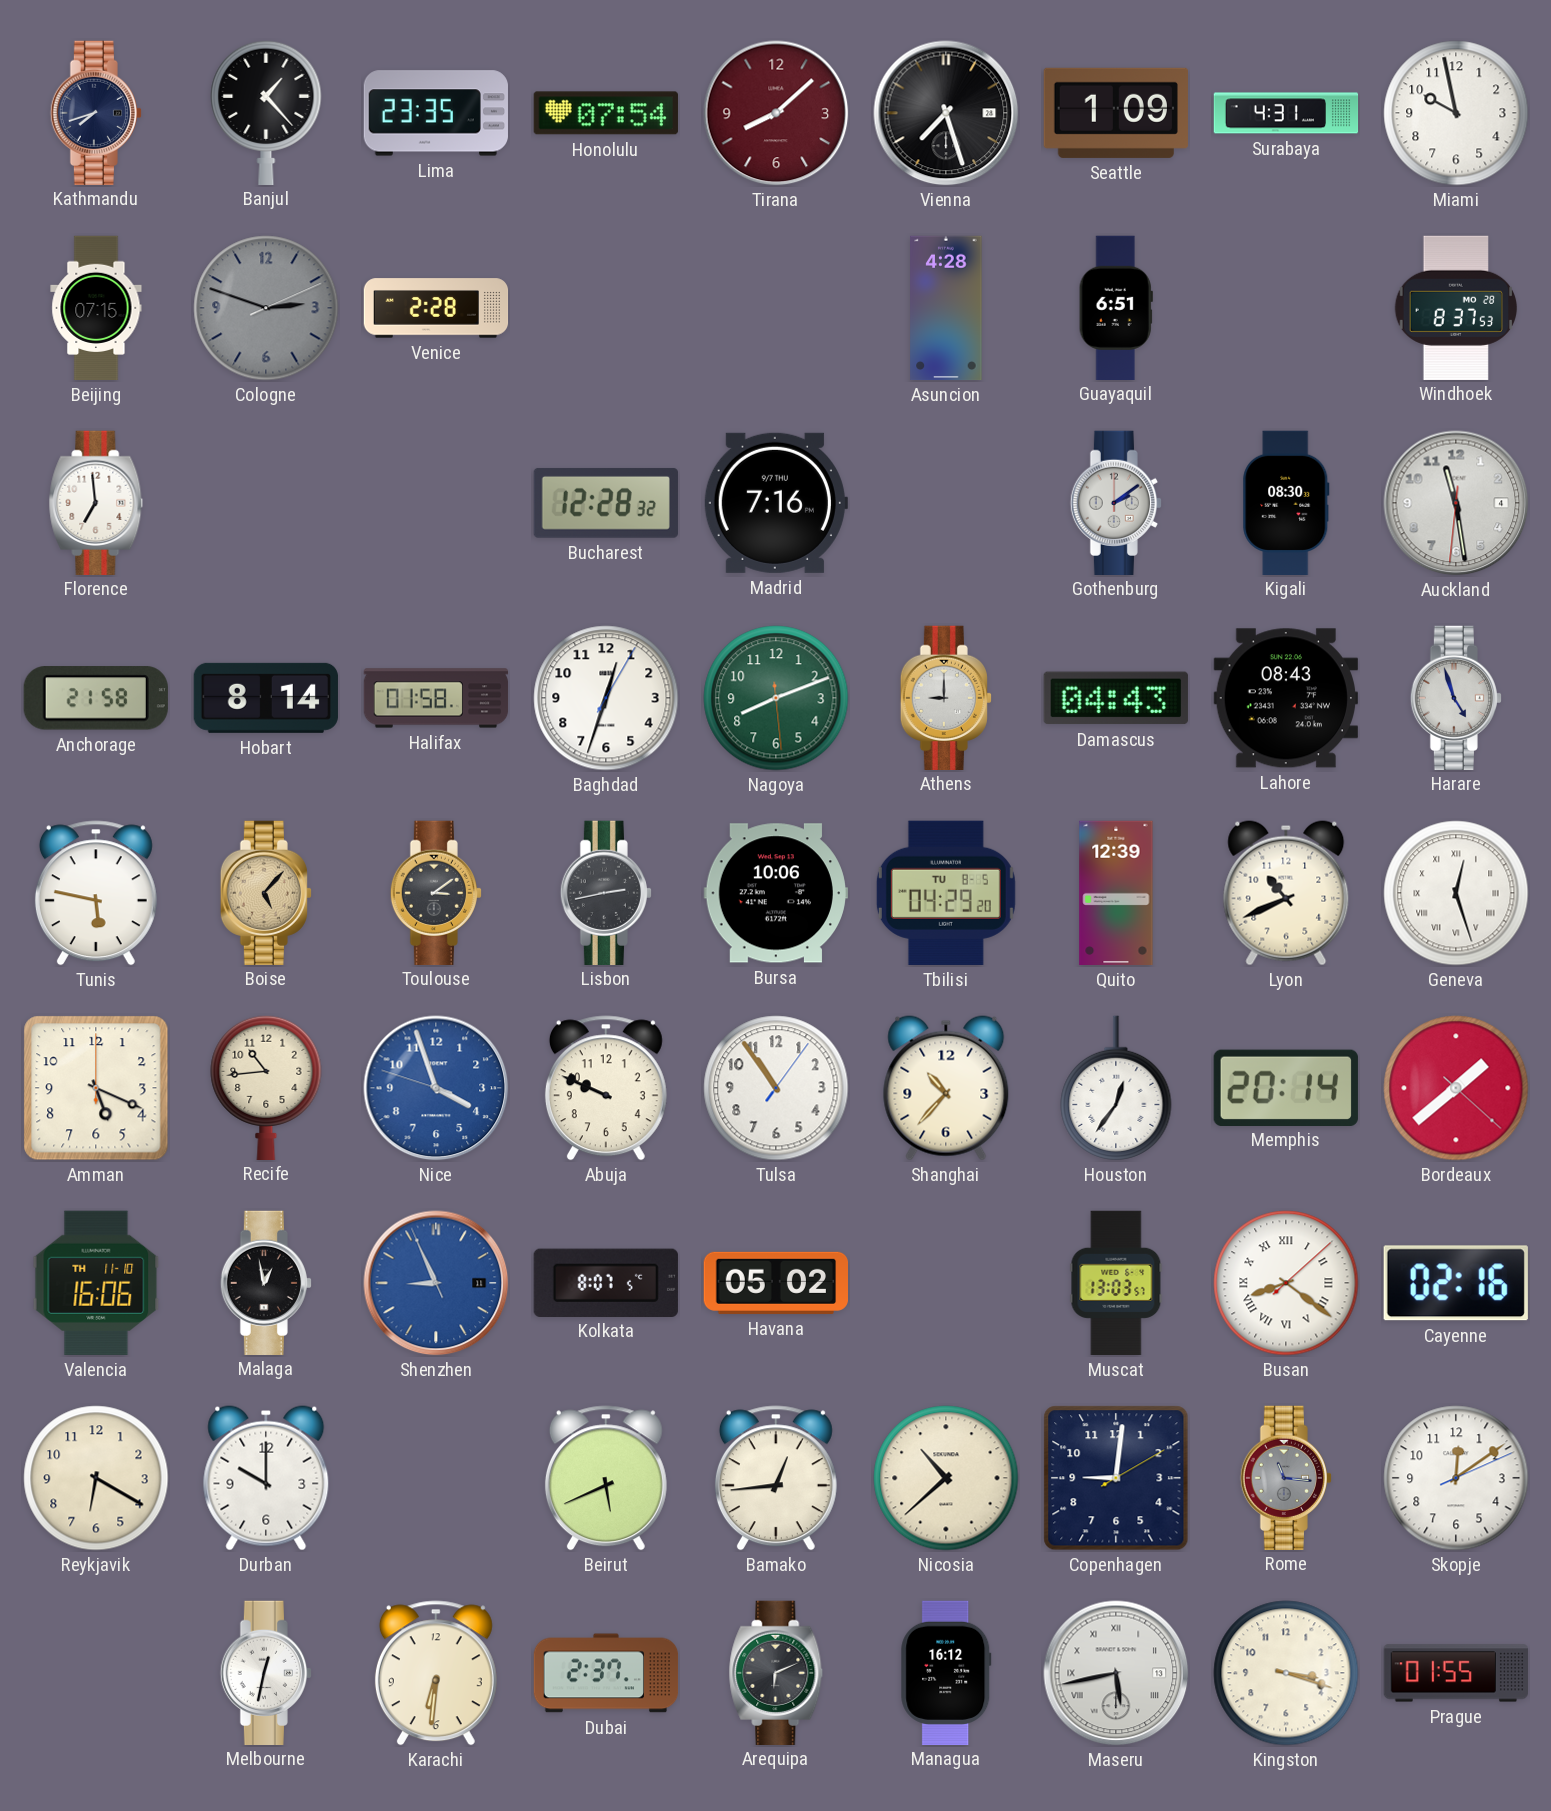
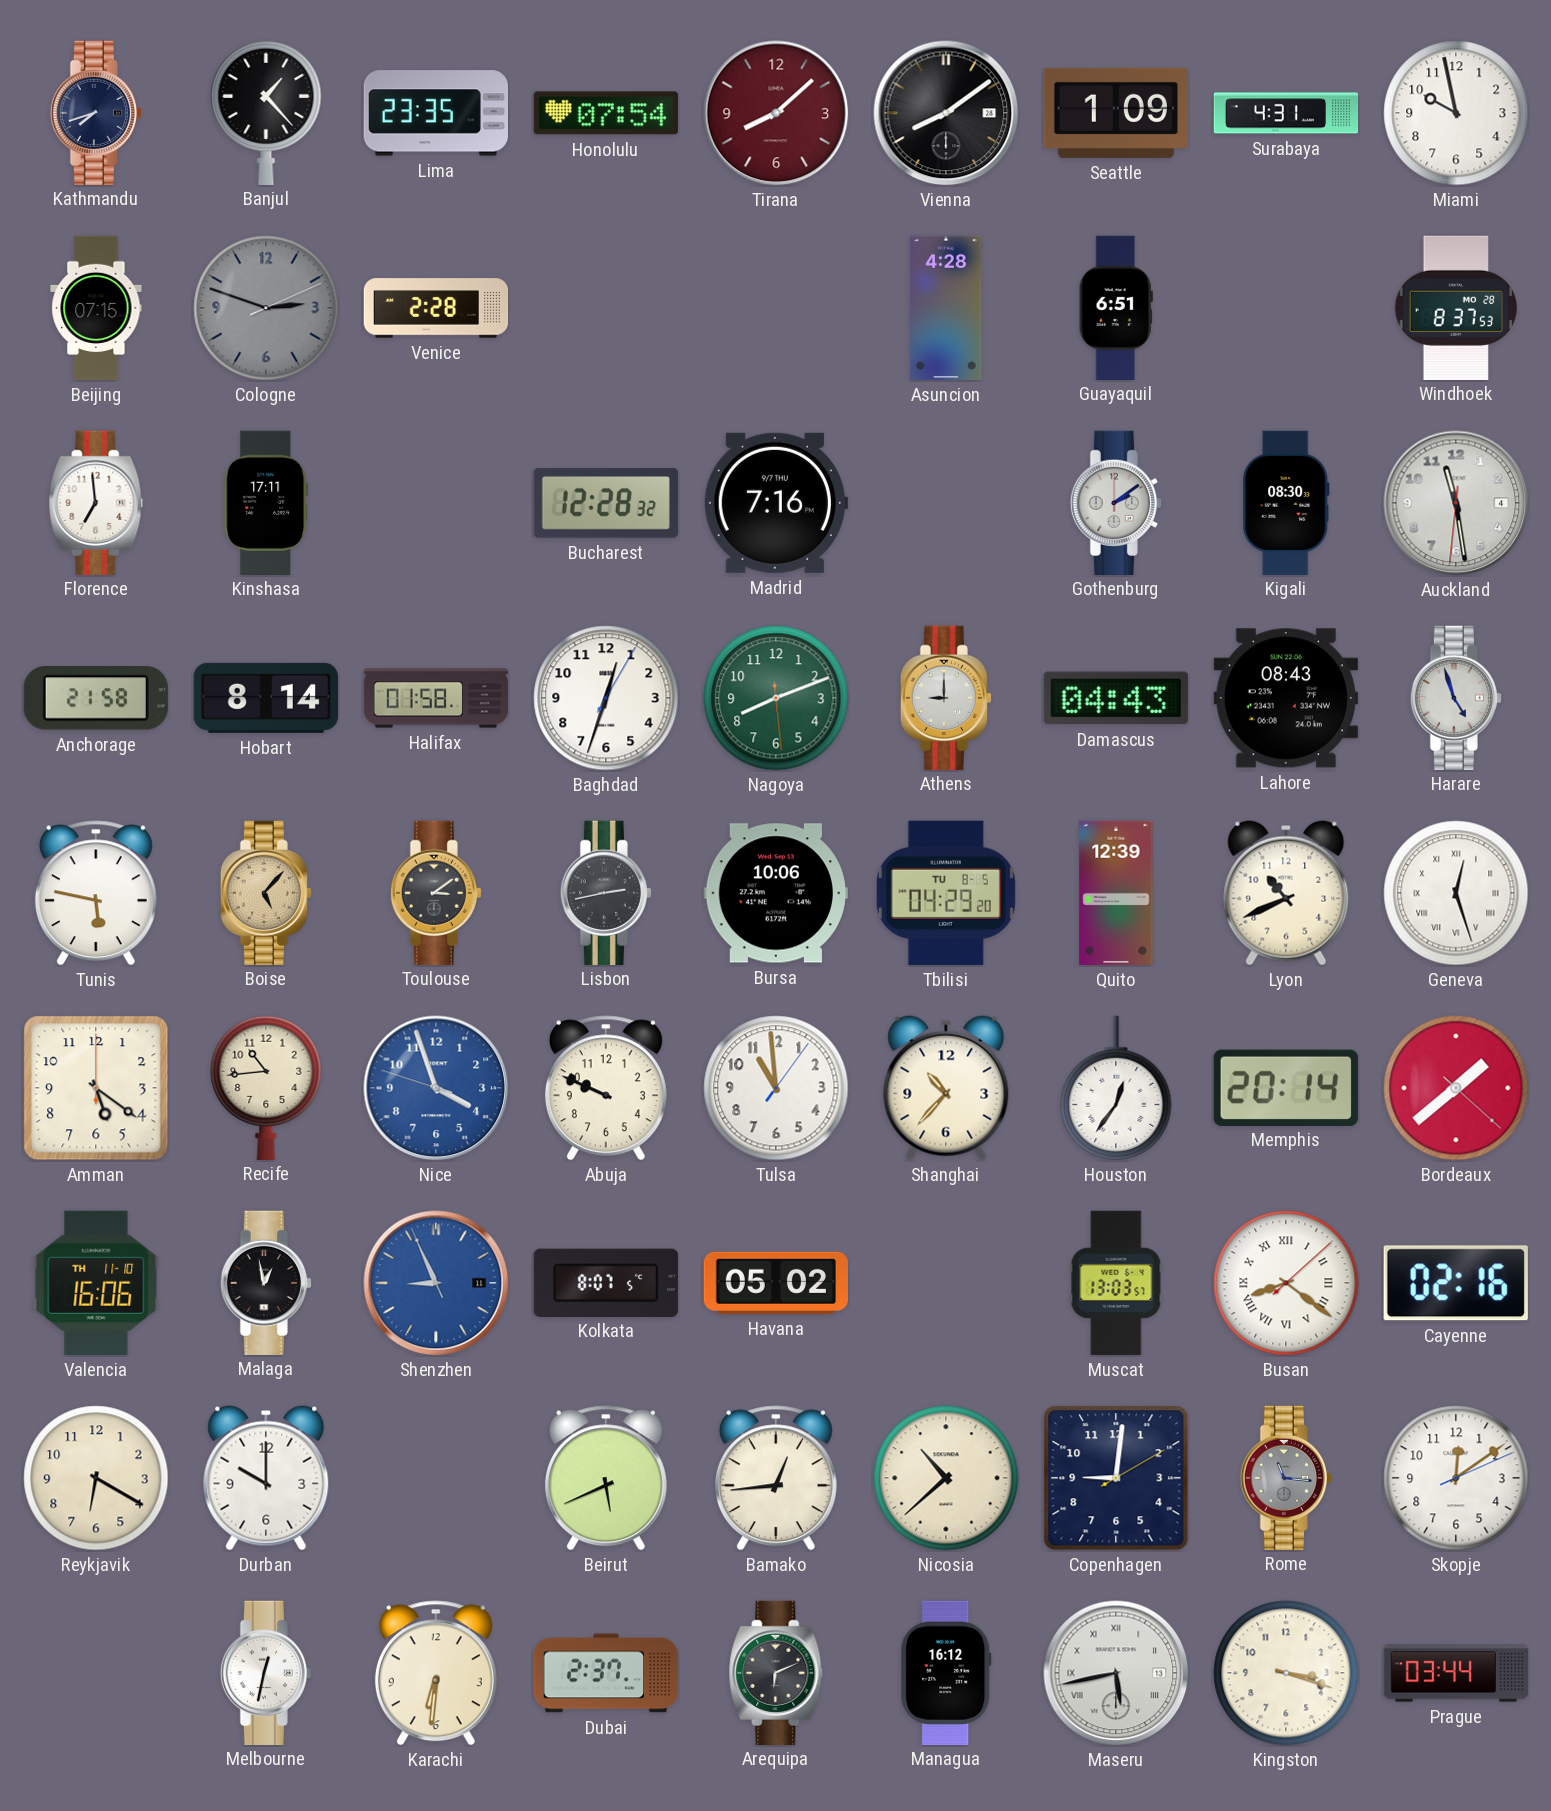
Vienna: 7:27 -> 8:09 (946, 113)
Kinshasa: none -> 17:11 (265, 502)
Amman: 5:19 -> 5:21 (96, 1088)
Tulsa: 10:54 -> 10:59 (776, 1088)
Prague: 01:55 -> 03:44 (1455, 1673)
